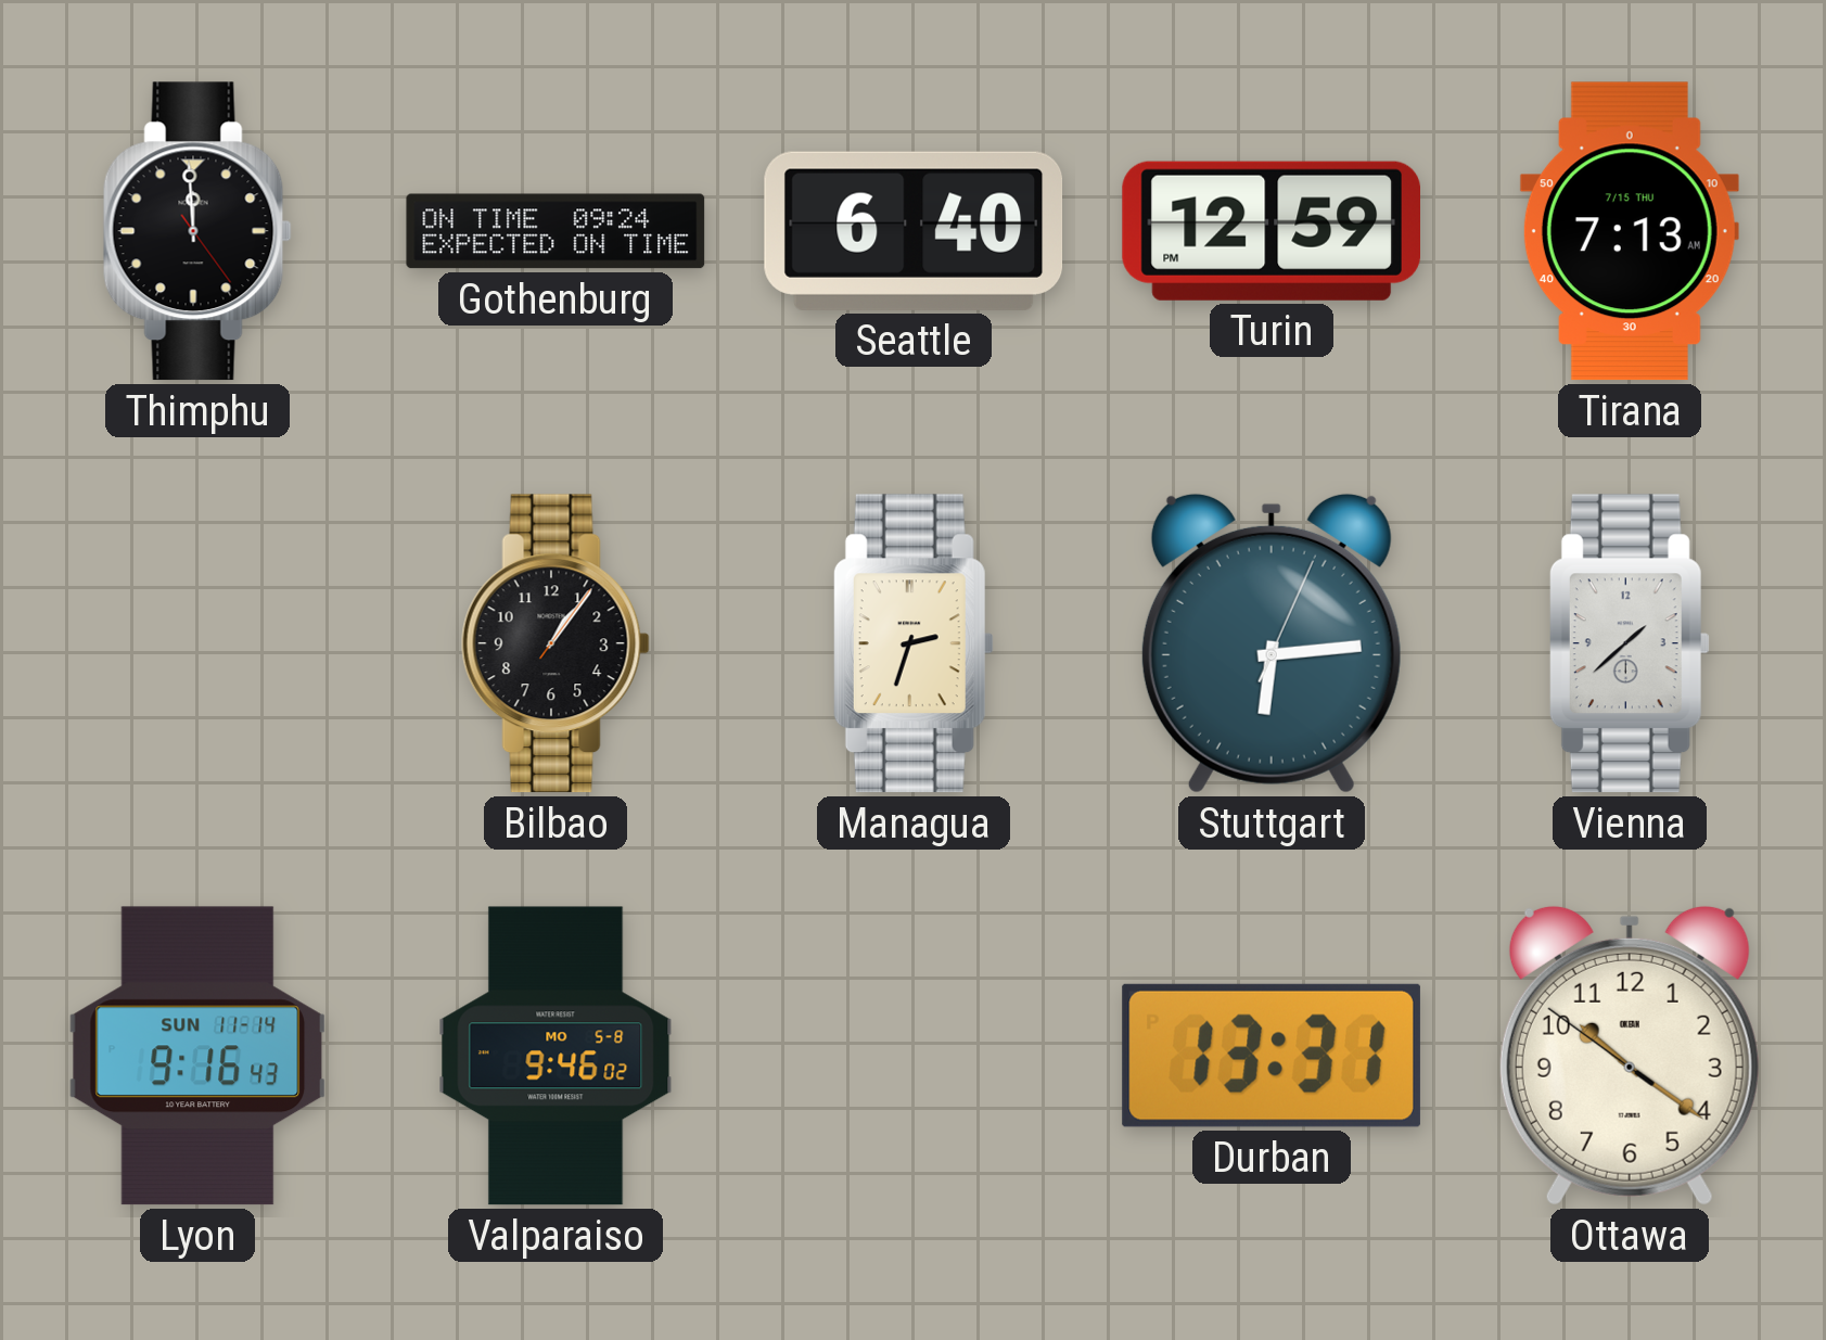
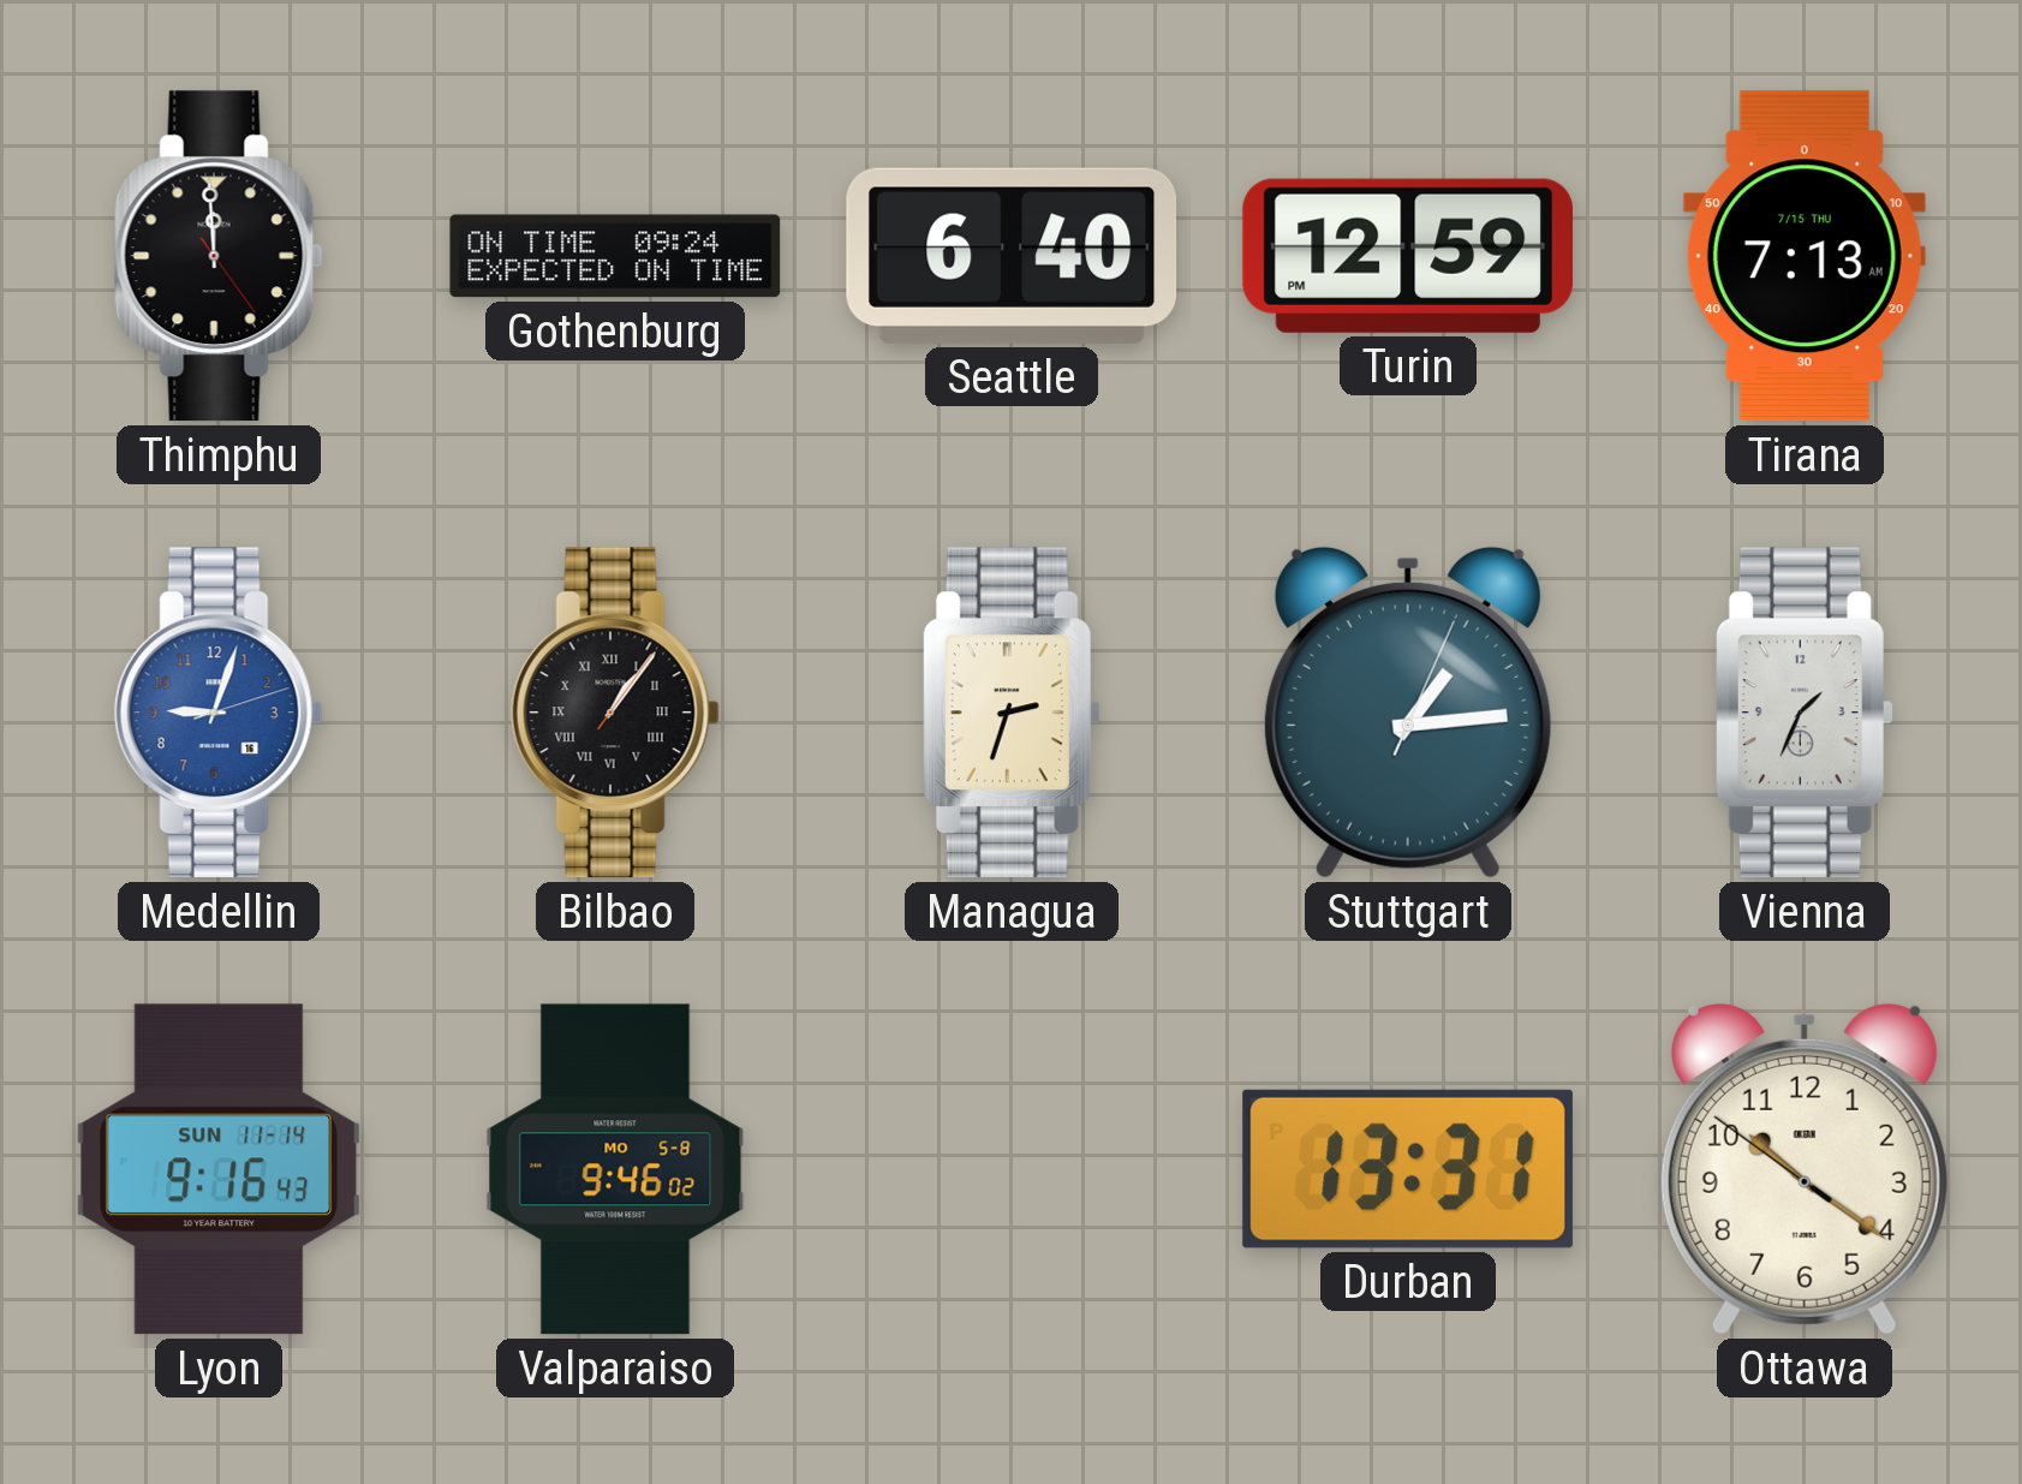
Medellin: none -> 9:03 (219, 713)
Bilbao numerals: Arabic -> Roman (615, 713)
Stuttgart: 6:14 -> 1:14 (1408, 713)
Vienna: 1:38 -> 1:34 (1805, 713)
